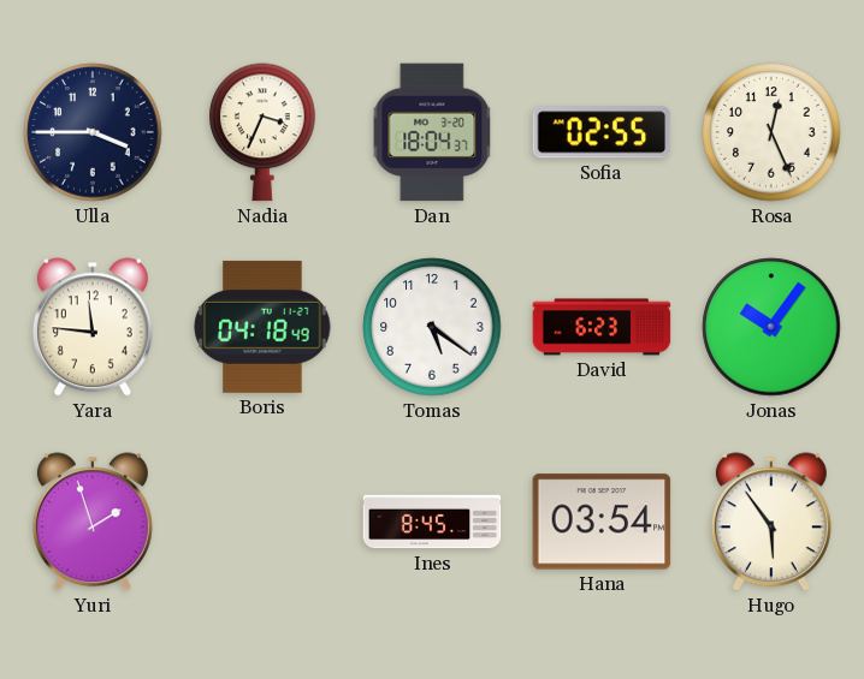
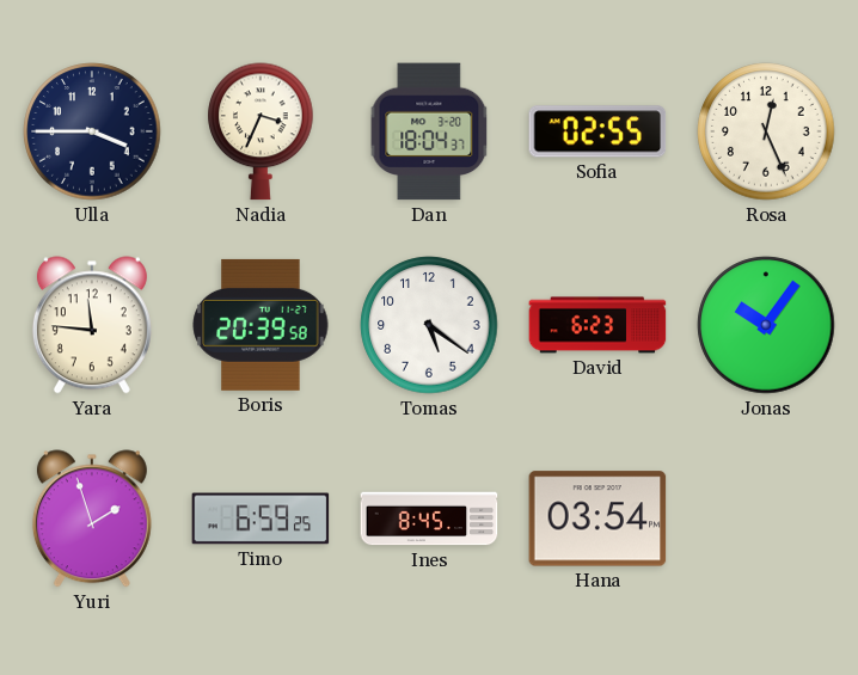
Boris: 04:18 -> 20:39 (261, 325)
Timo: none -> 6:59 (261, 518)
Hugo: 5:54 -> none (771, 522)
